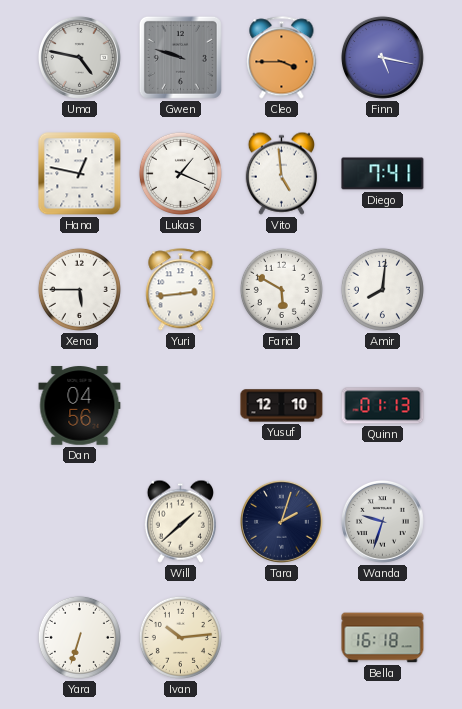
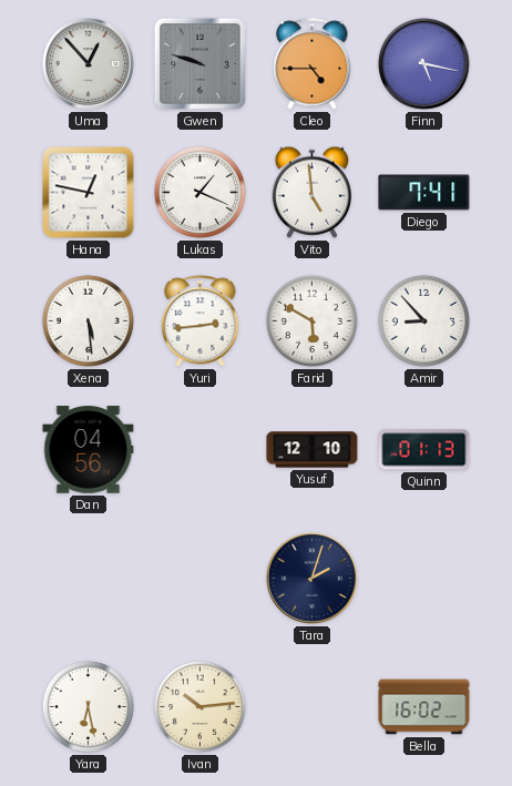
Uma: 4:47 -> 12:53 (88, 63)
Cleo: 3:45 -> 4:45 (313, 64)
Xena: 5:45 -> 5:29 (88, 320)
Amir: 8:01 -> 8:53 (423, 320)
Will: 1:38 -> none (180, 521)
Wanda: 9:33 -> none (382, 521)
Yara: 6:33 -> 6:28 (88, 706)
Bella: 16:18 -> 16:02 (424, 707)
